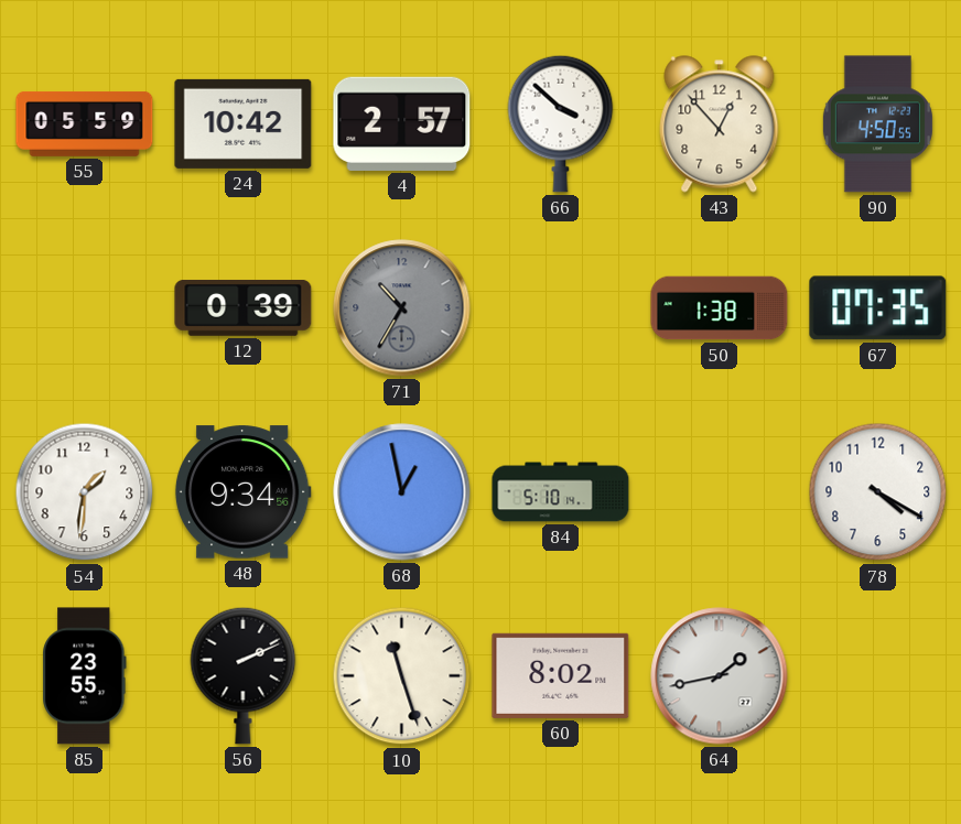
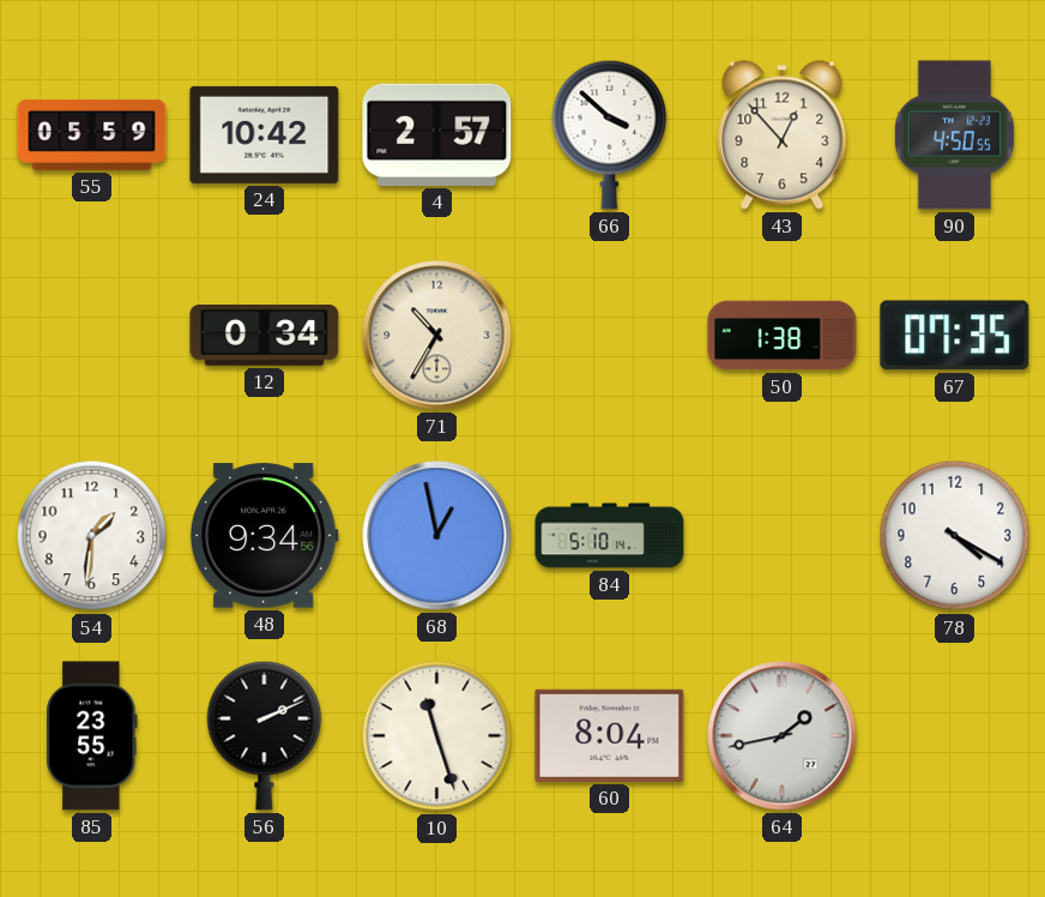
12: 0:39 -> 0:34 (265, 336)
71 dial: grey -> cream (437, 336)
60: 8:02 -> 8:04 (610, 735)
